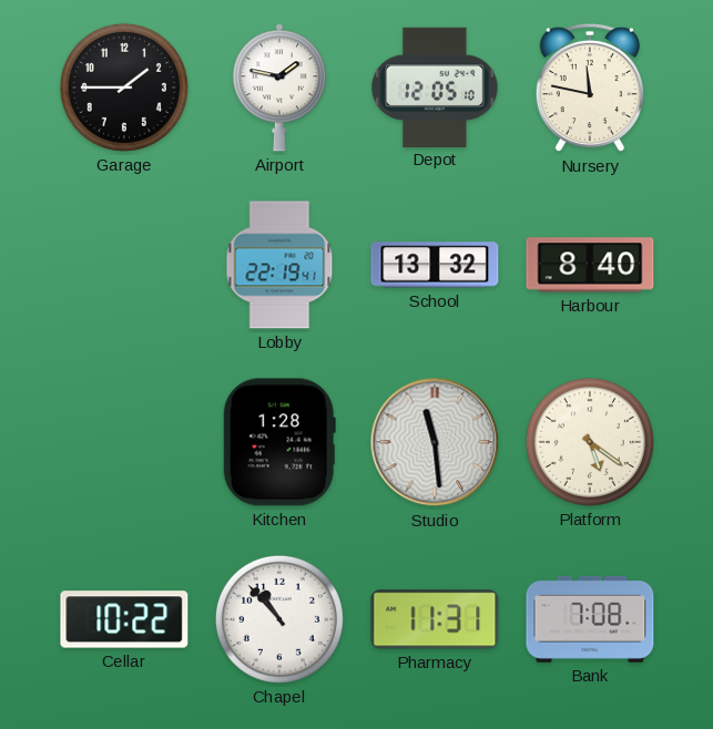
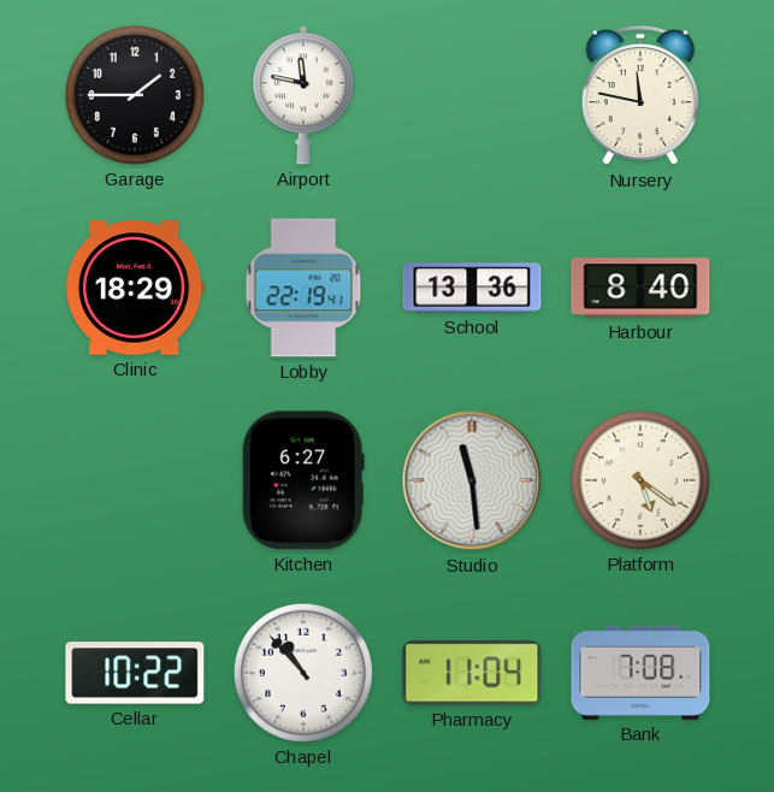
Airport: 1:47 -> 11:47 (303, 95)
Depot: 12:05 -> none (436, 86)
Clinic: none -> 18:29 (135, 288)
School: 13:32 -> 13:36 (472, 288)
Kitchen: 1:28 -> 6:27 (303, 480)
Pharmacy: 11:31 -> 11:04 (472, 673)
